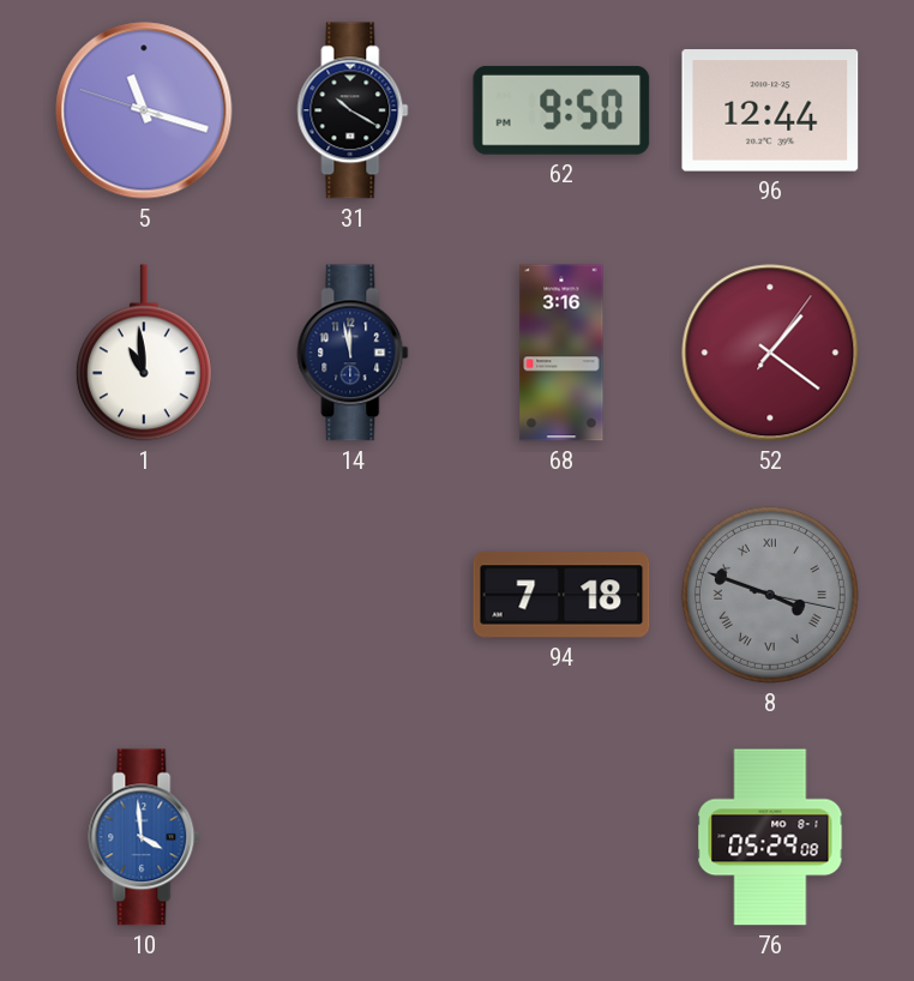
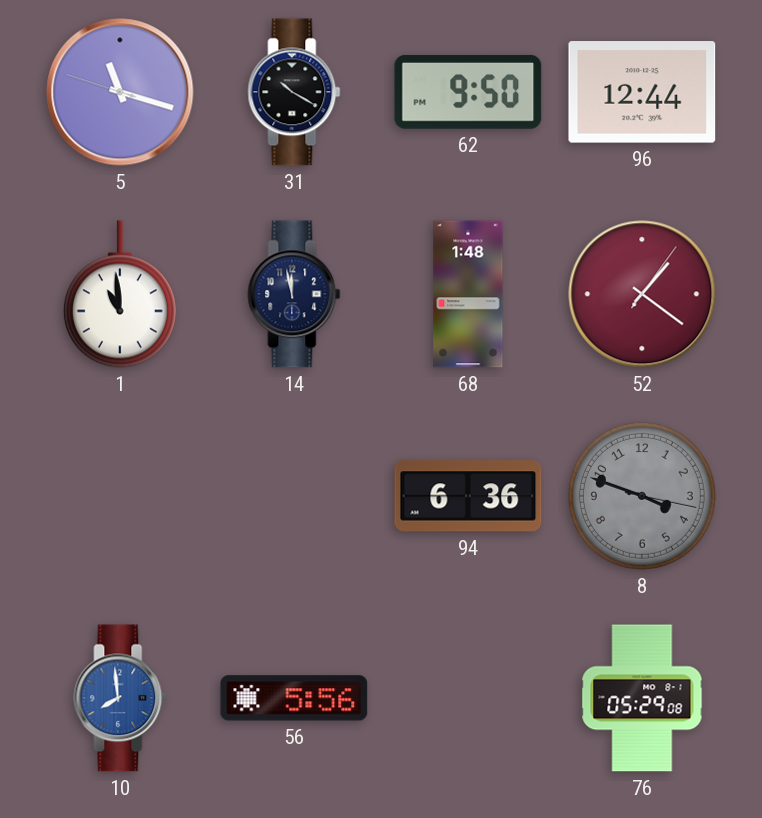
68: 3:16 -> 1:48 (468, 294)
94: 7:18 -> 6:36 (468, 496)
8 numerals: Roman -> Arabic (642, 496)
10: 3:59 -> 7:59 (120, 698)
56: none -> 5:56 (294, 698)
